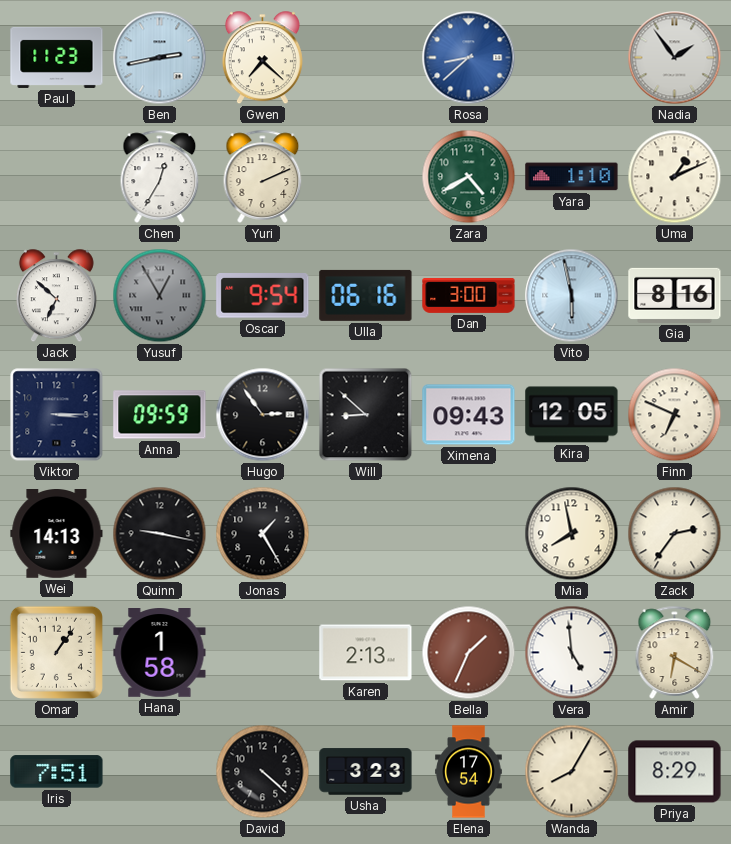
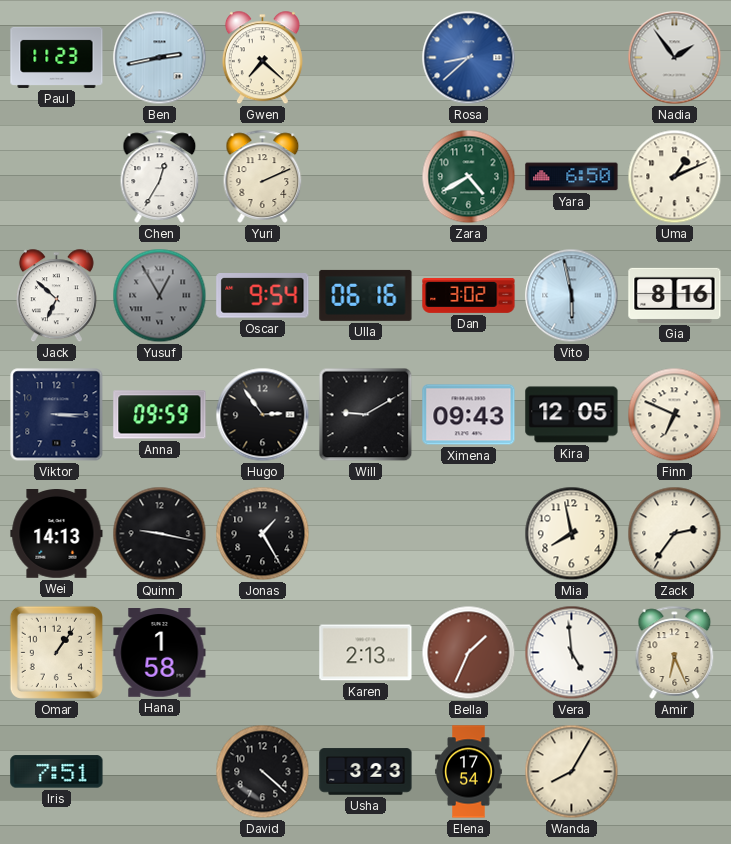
Yara: 1:10 -> 6:50 (572, 177)
Dan: 3:00 -> 3:02 (469, 296)
Will: 8:52 -> 9:10 (366, 415)
Amir: 6:20 -> 6:26 (675, 652)
Priya: 8:29 -> none (675, 772)
